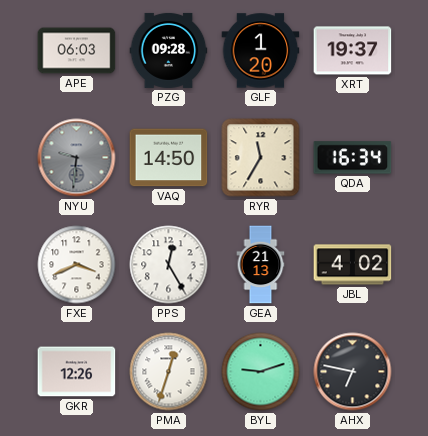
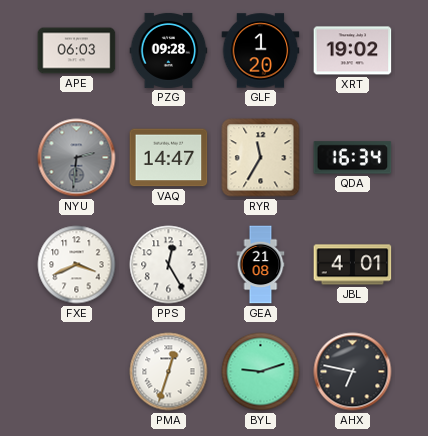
XRT: 19:37 -> 19:02 (353, 51)
NYU: 9:31 -> 2:31 (77, 158)
VAQ: 14:50 -> 14:47 (169, 158)
GEA: 21:13 -> 21:08 (261, 265)
JBL: 4:02 -> 4:01 (353, 265)
GKR: 12:26 -> none (77, 372)
